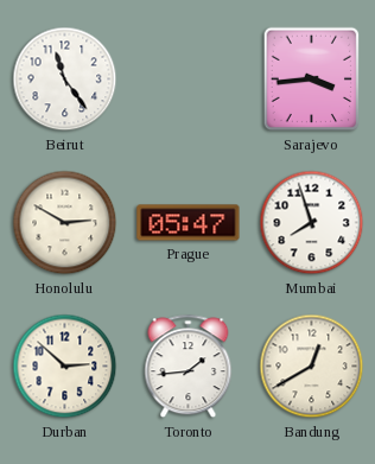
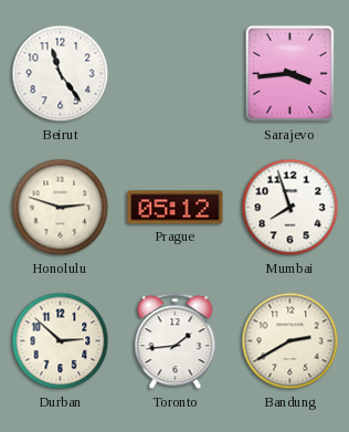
Honolulu: 2:50 -> 2:48 (61, 208)
Prague: 05:47 -> 05:12 (176, 208)
Bandung: 12:40 -> 2:40 (290, 341)
